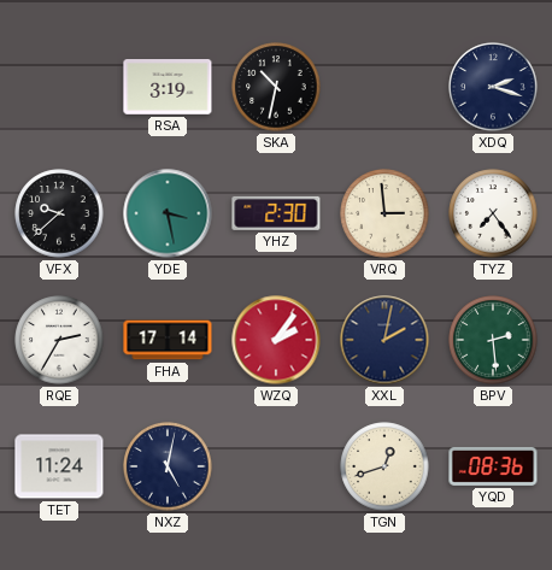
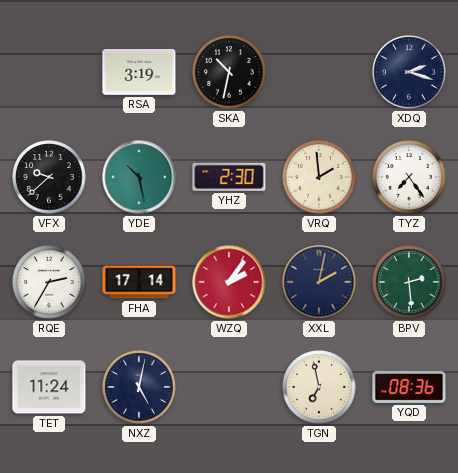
YDE: 3:28 -> 10:28 (139, 177)
VRQ: 2:59 -> 1:59 (319, 177)
TGN: 12:42 -> 6:58 (319, 387)
